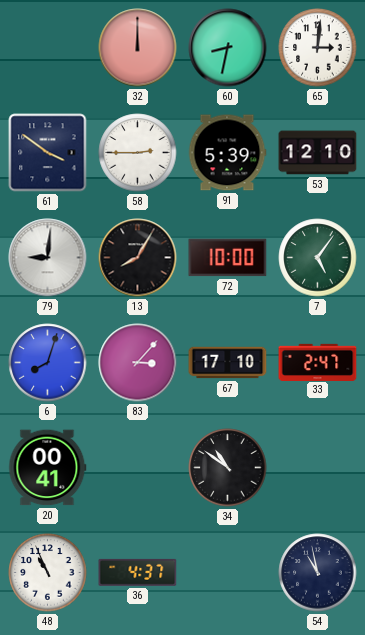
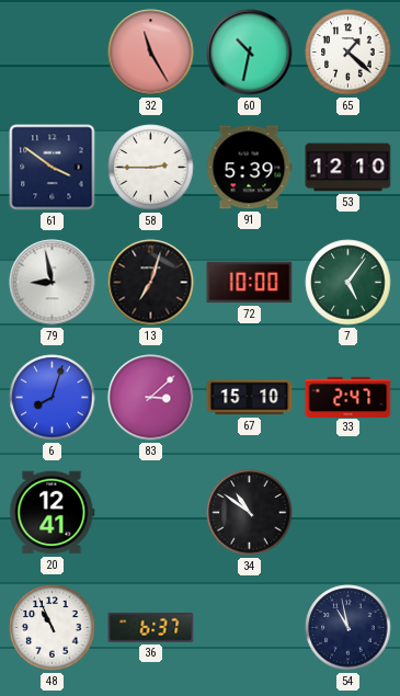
32: 12:00 -> 11:25 (151, 53)
60: 8:32 -> 10:32 (250, 53)
65: 3:01 -> 1:22 (348, 53)
79: 9:01 -> 8:58 (53, 283)
13: 8:05 -> 7:03 (151, 283)
83: 3:07 -> 3:08 (151, 398)
67: 17:10 -> 15:10 (250, 398)
20: 00:41 -> 12:41 (53, 513)
36: 4:37 -> 6:37 (151, 627)
